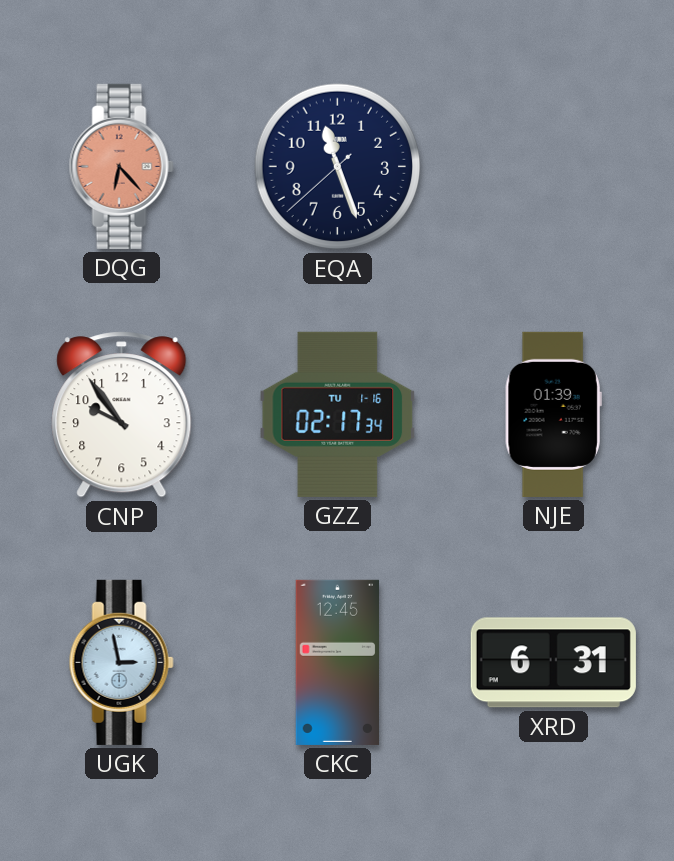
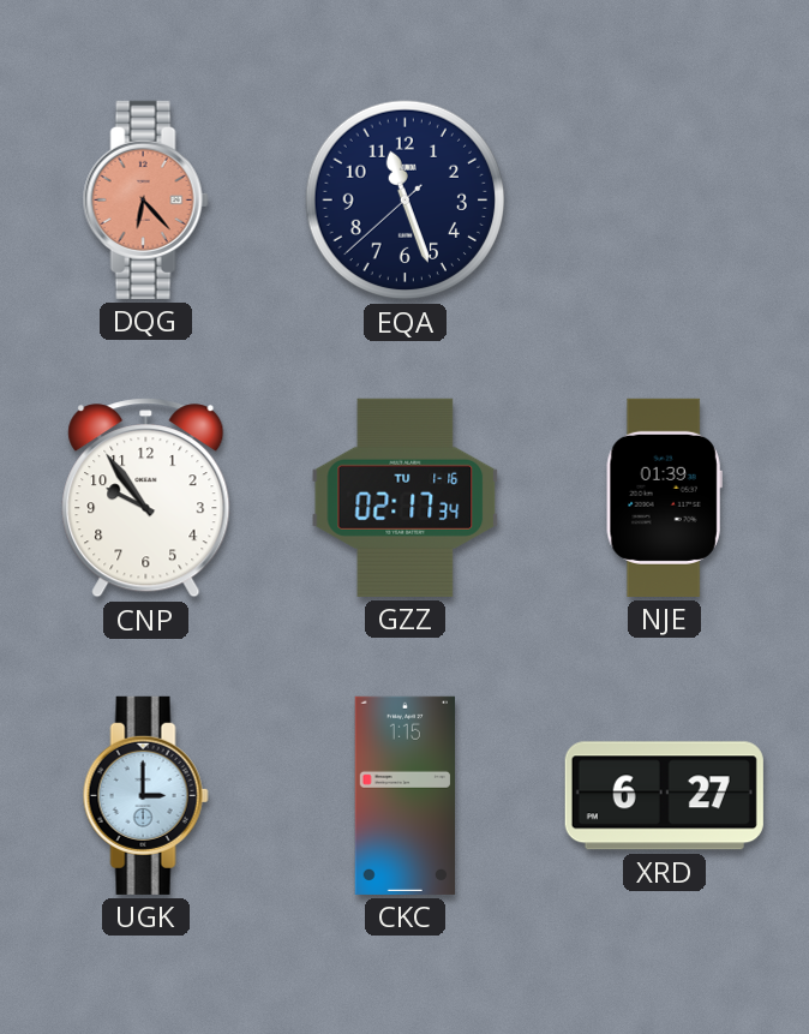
UGK: 2:58 -> 3:00 (145, 795)
CKC: 12:45 -> 1:15 (404, 795)
XRD: 6:31 -> 6:27 (664, 796)
